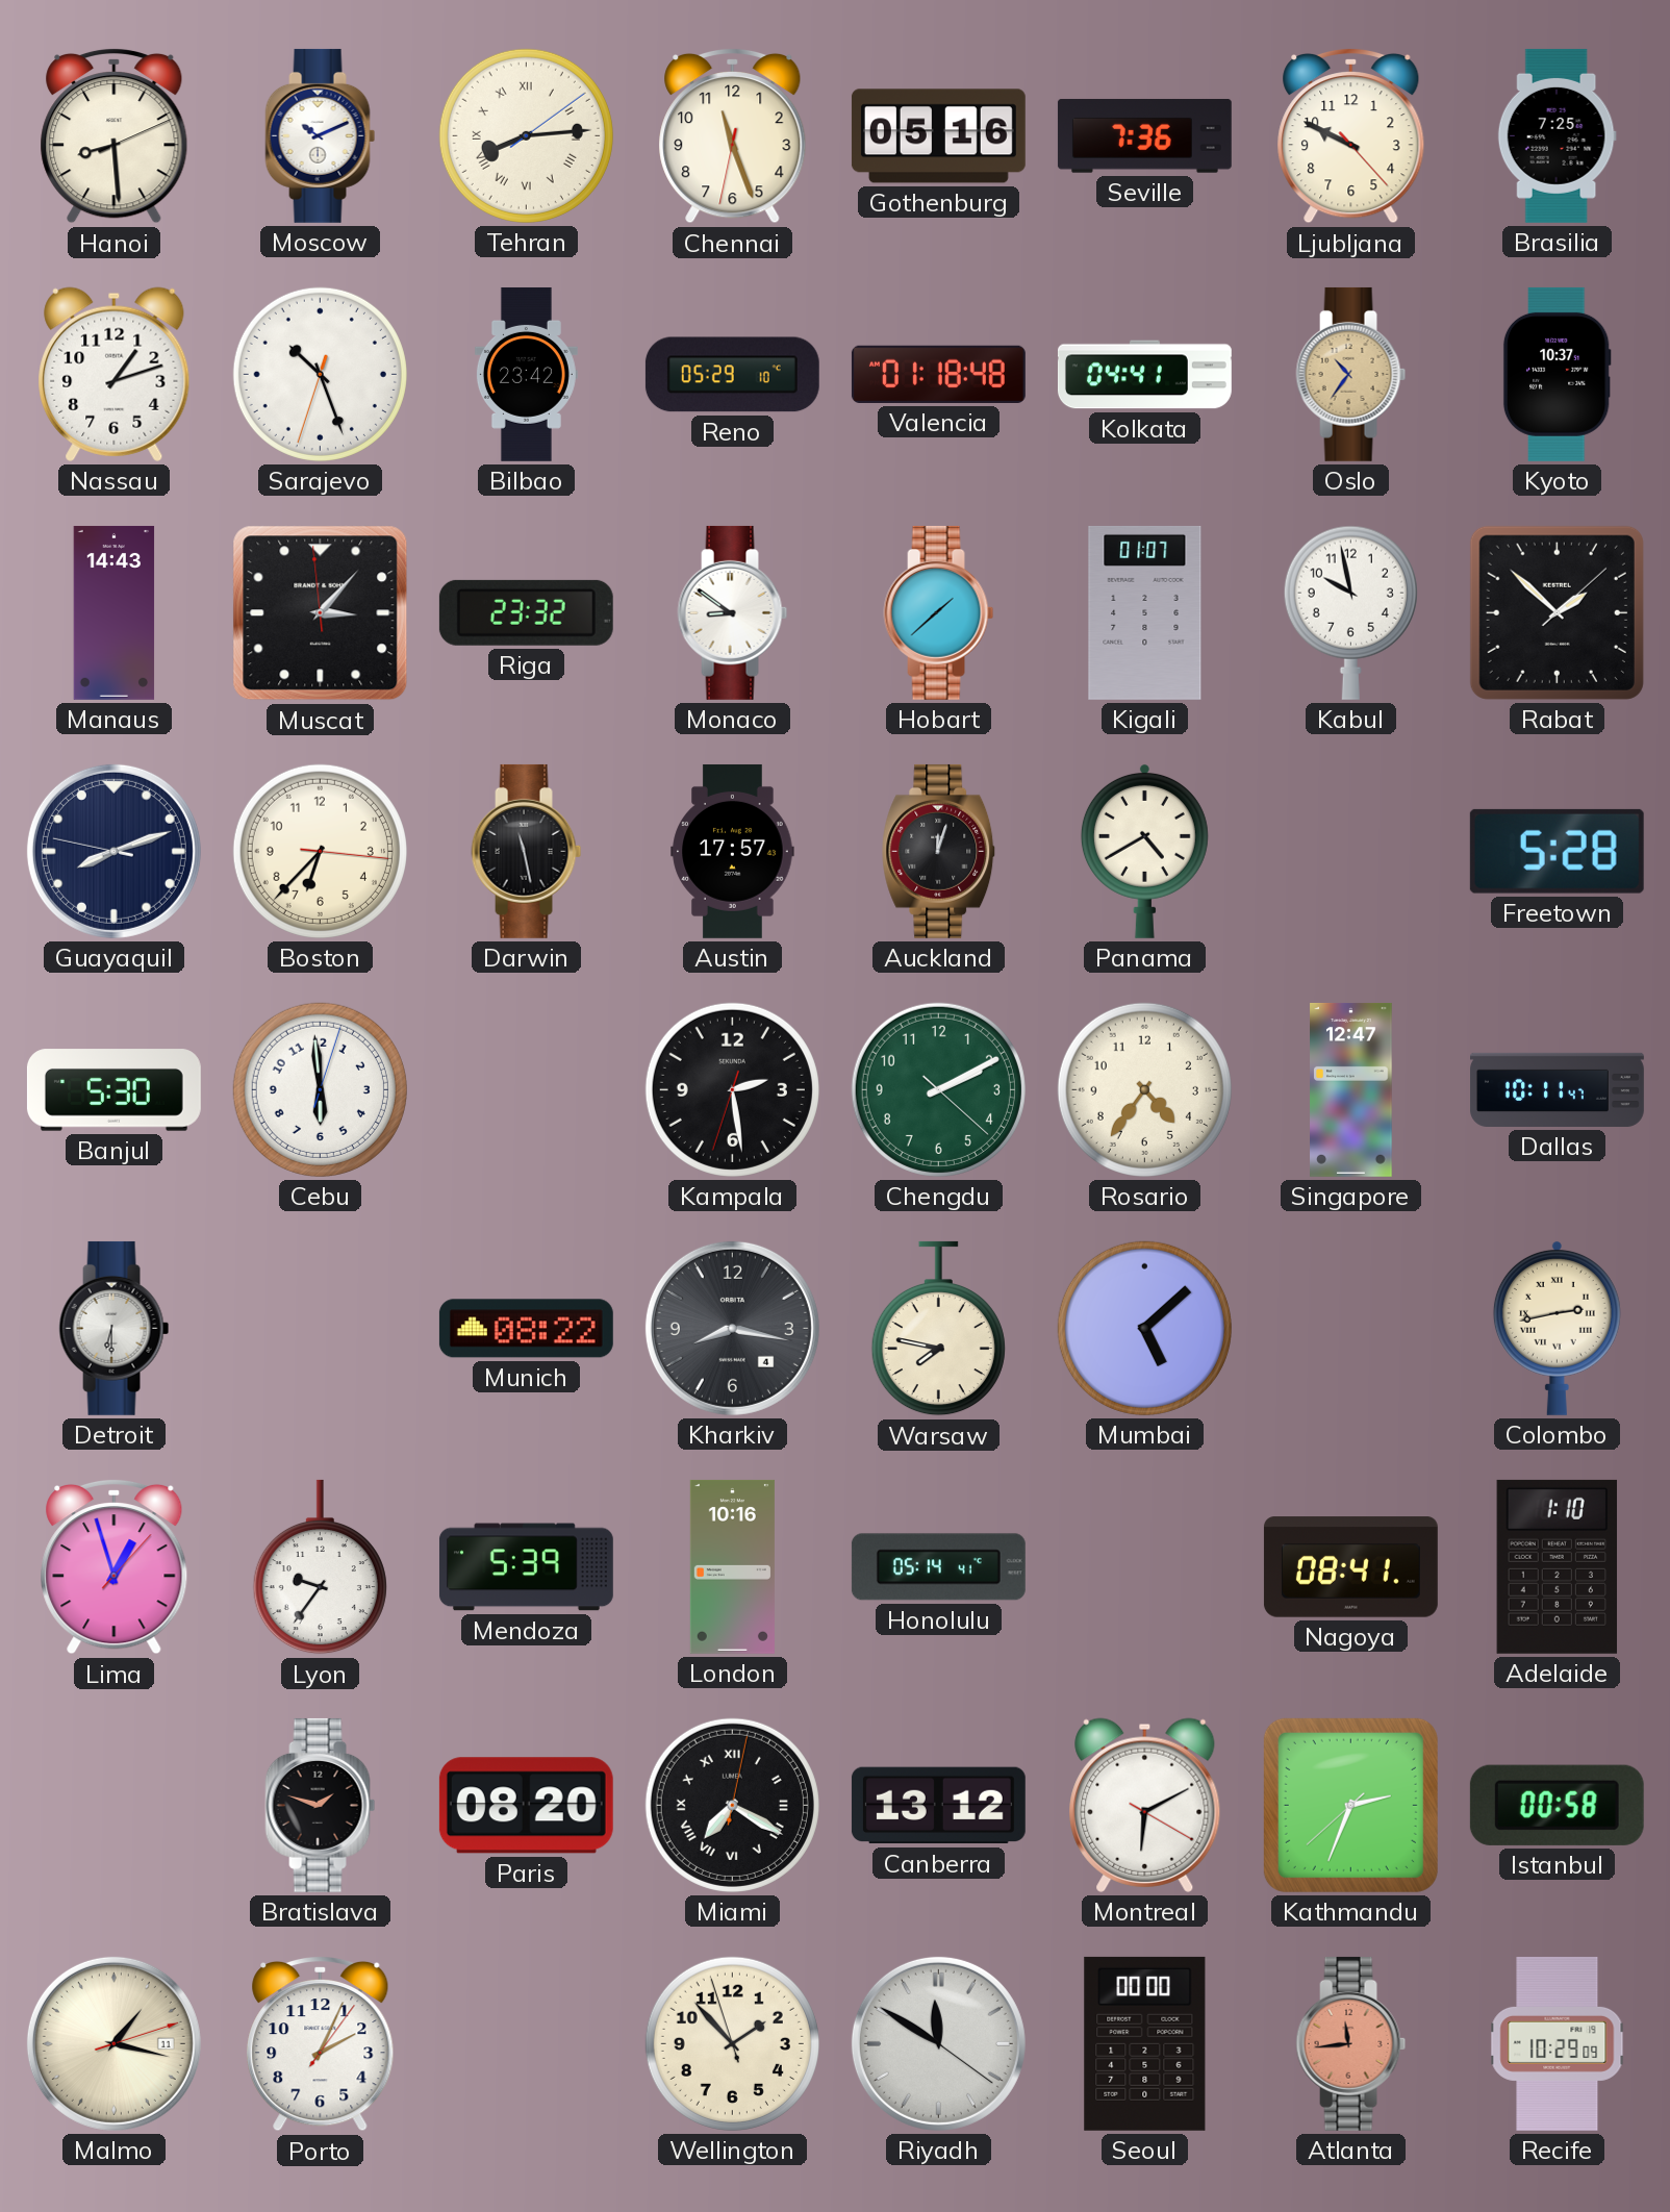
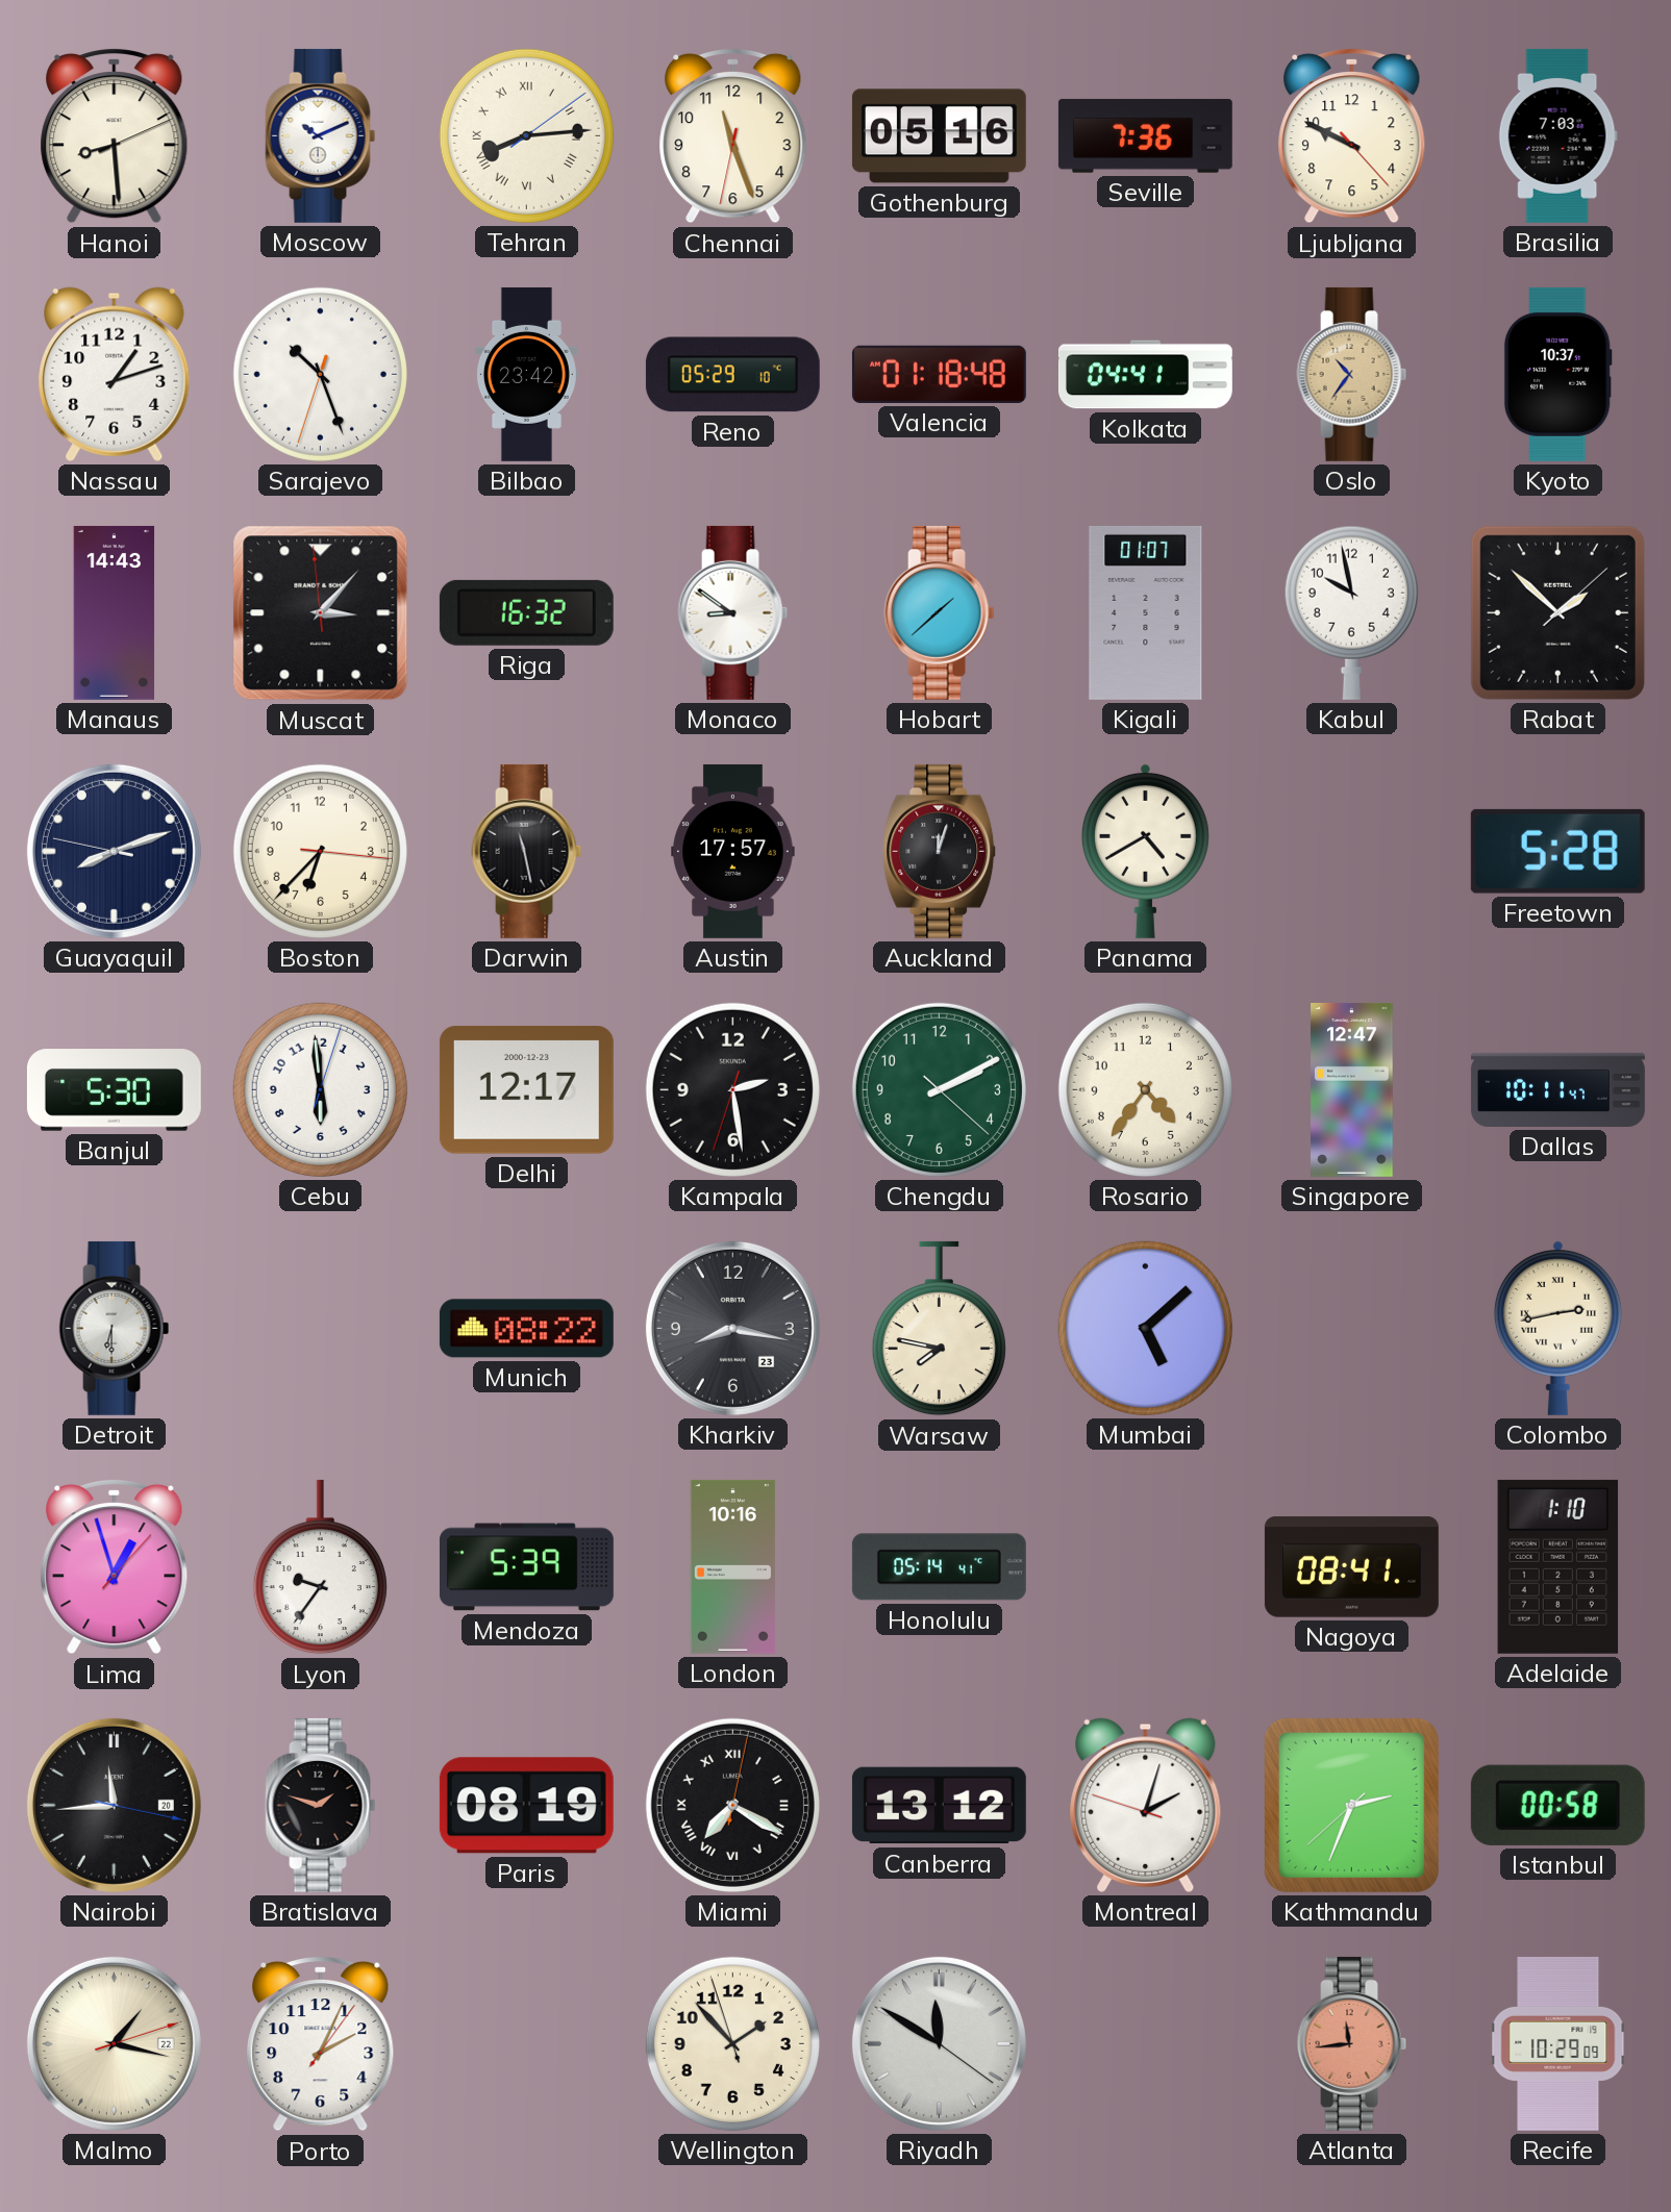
Brasilia: 7:25 -> 7:03 (1557, 135)
Riga: 23:32 -> 16:32 (526, 612)
Delhi: none -> 12:17 (526, 1090)
Kharkiv date: 4 -> 23 (732, 1328)
Nairobi: none -> 11:44 (114, 1805)
Paris: 08:20 -> 08:19 (526, 1806)
Montreal: 6:10 -> 2:02 (1146, 1805)
Malmo date: 11 -> 22 (114, 2043)
Seoul: 00:00 -> none (1145, 2043)
